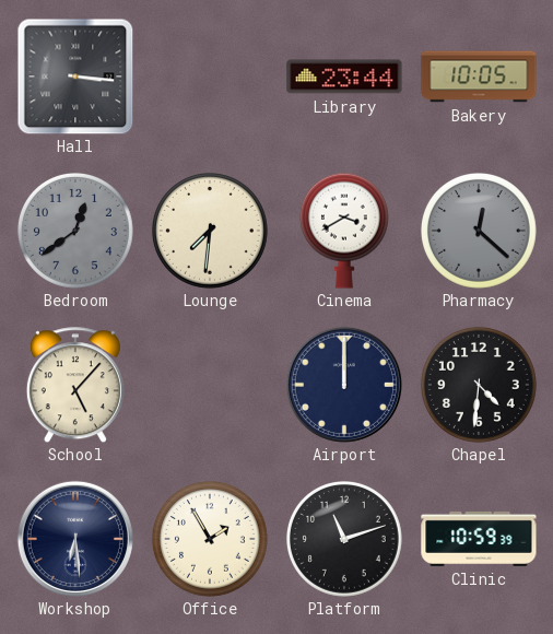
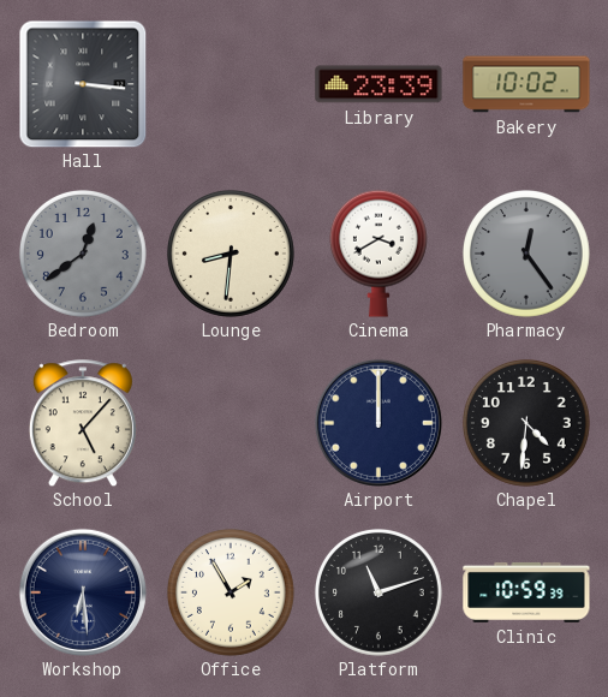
Library: 23:44 -> 23:39 (378, 84)
Bakery: 10:05 -> 10:02 (526, 84)
Lounge: 7:31 -> 8:31 (231, 254)
Pharmacy: 12:22 -> 12:24 (526, 254)
